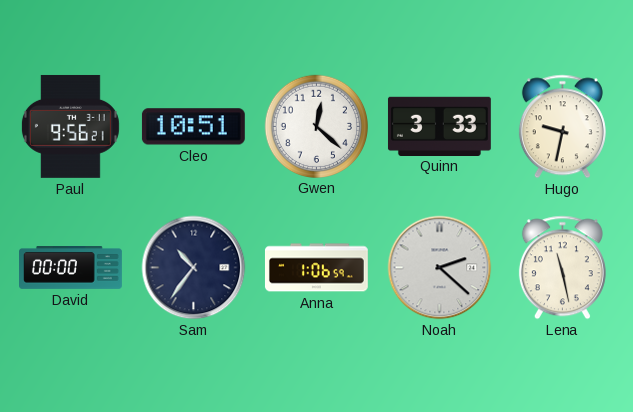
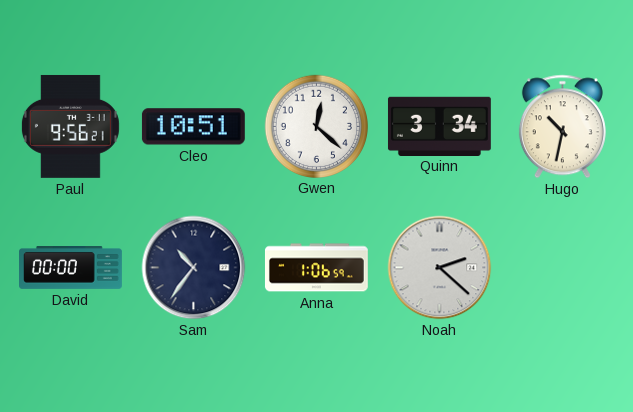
Quinn: 3:33 -> 3:34 (439, 126)
Hugo: 9:32 -> 10:32 (562, 127)
Lena: 11:28 -> none (562, 268)
